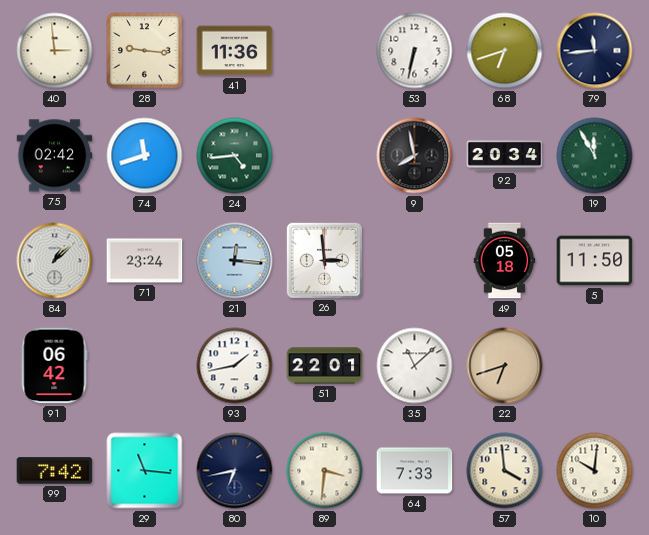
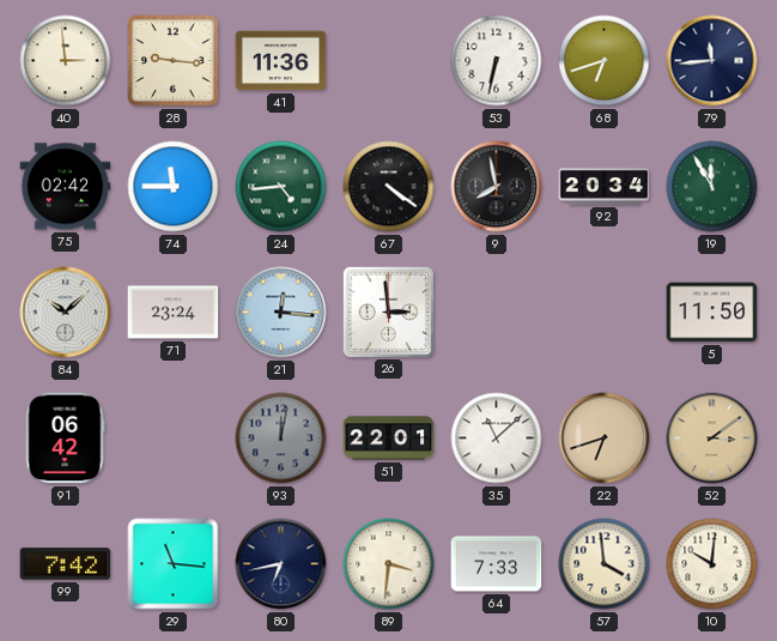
74: 11:42 -> 11:45 (174, 187)
67: none -> 4:21 (389, 187)
84: 1:08 -> 10:08 (66, 313)
49: 05:18 -> none (505, 261)
93: 1:43 -> 12:02 (281, 439)
93 dial: white -> grey (281, 439)
52: none -> 3:09 (712, 439)
